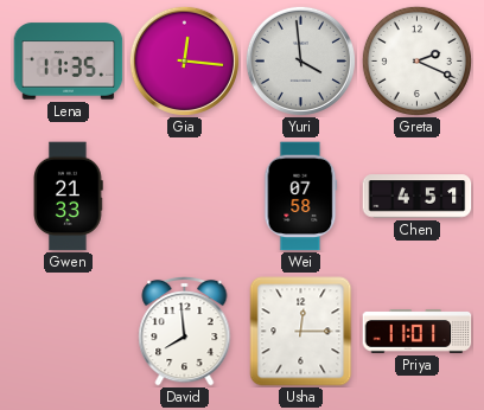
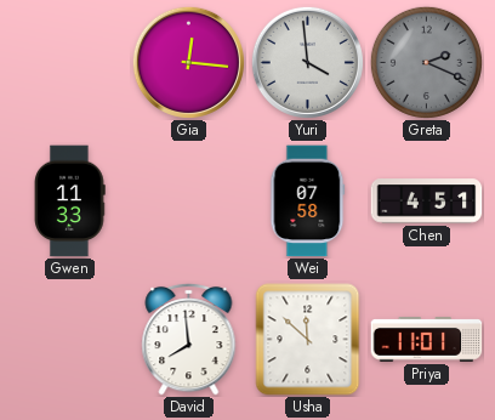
Lena: 11:35 -> none (69, 62)
Greta dial: white -> grey (426, 62)
Gwen: 21:33 -> 11:33 (70, 202)
Usha: 12:15 -> 11:52 (308, 340)
